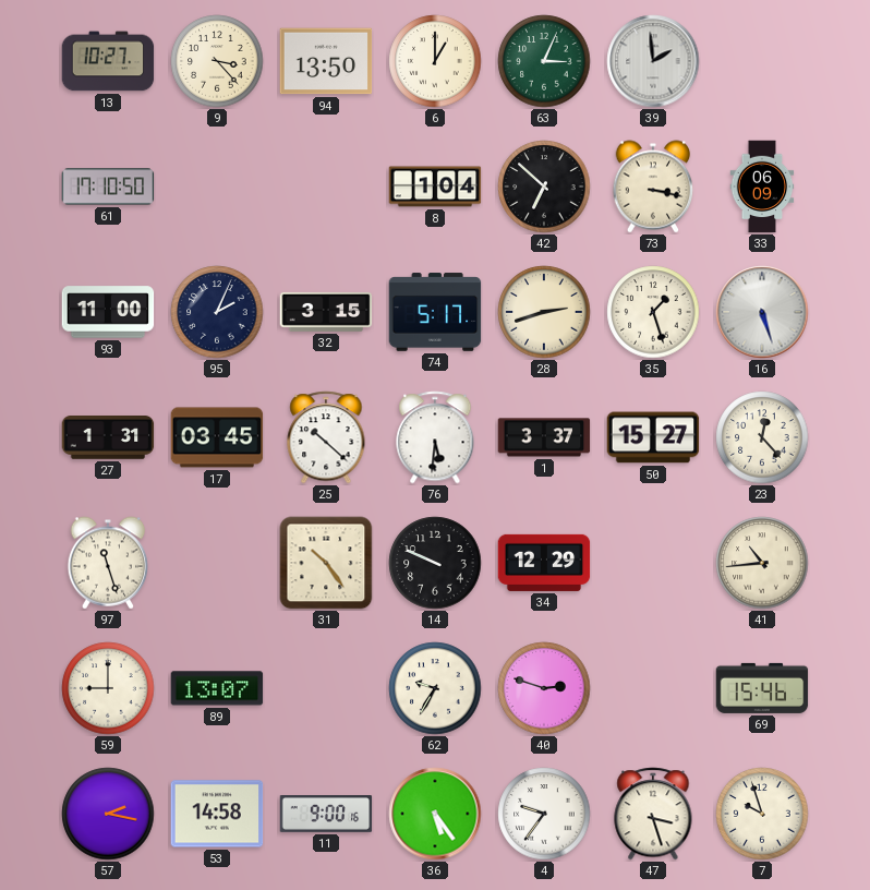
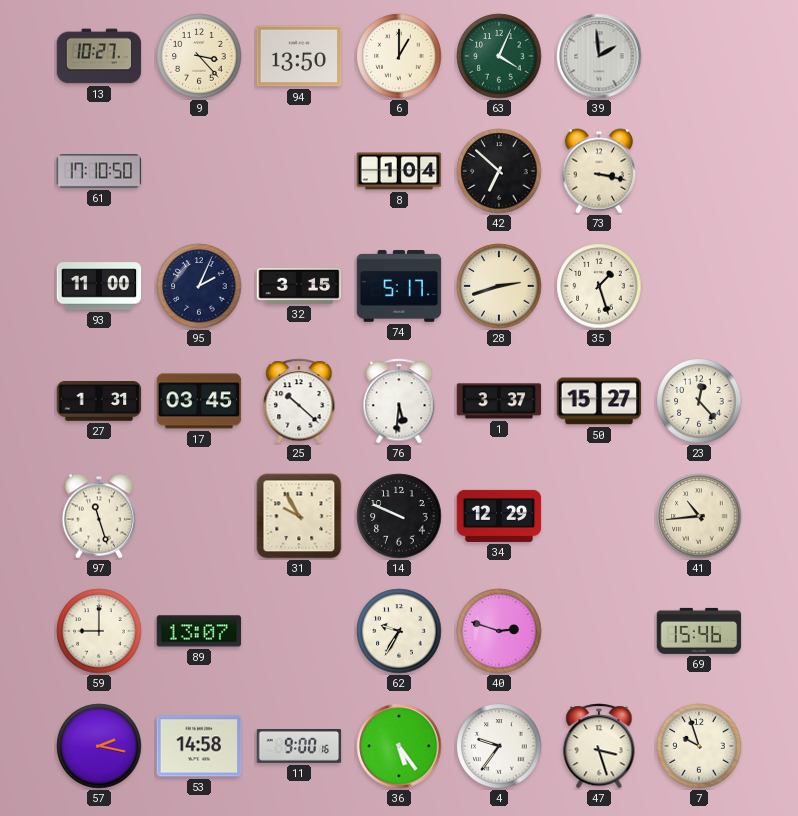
63: 3:04 -> 4:04 (499, 56)
33: 06:09 -> none (762, 187)
16: 5:27 -> none (762, 312)
31: 10:24 -> 9:55 (299, 516)
